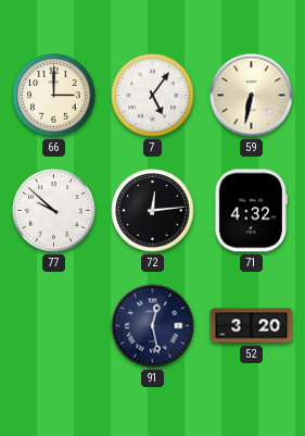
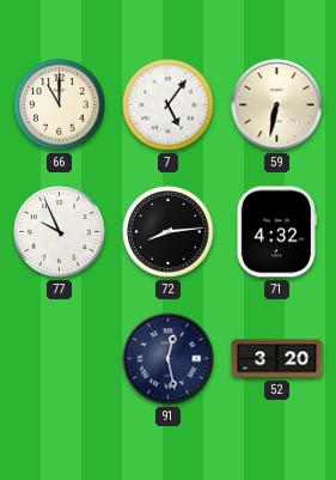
66: 3:00 -> 11:00 (60, 105)
77: 9:52 -> 9:56 (60, 232)
72: 12:14 -> 8:14 (169, 232)
